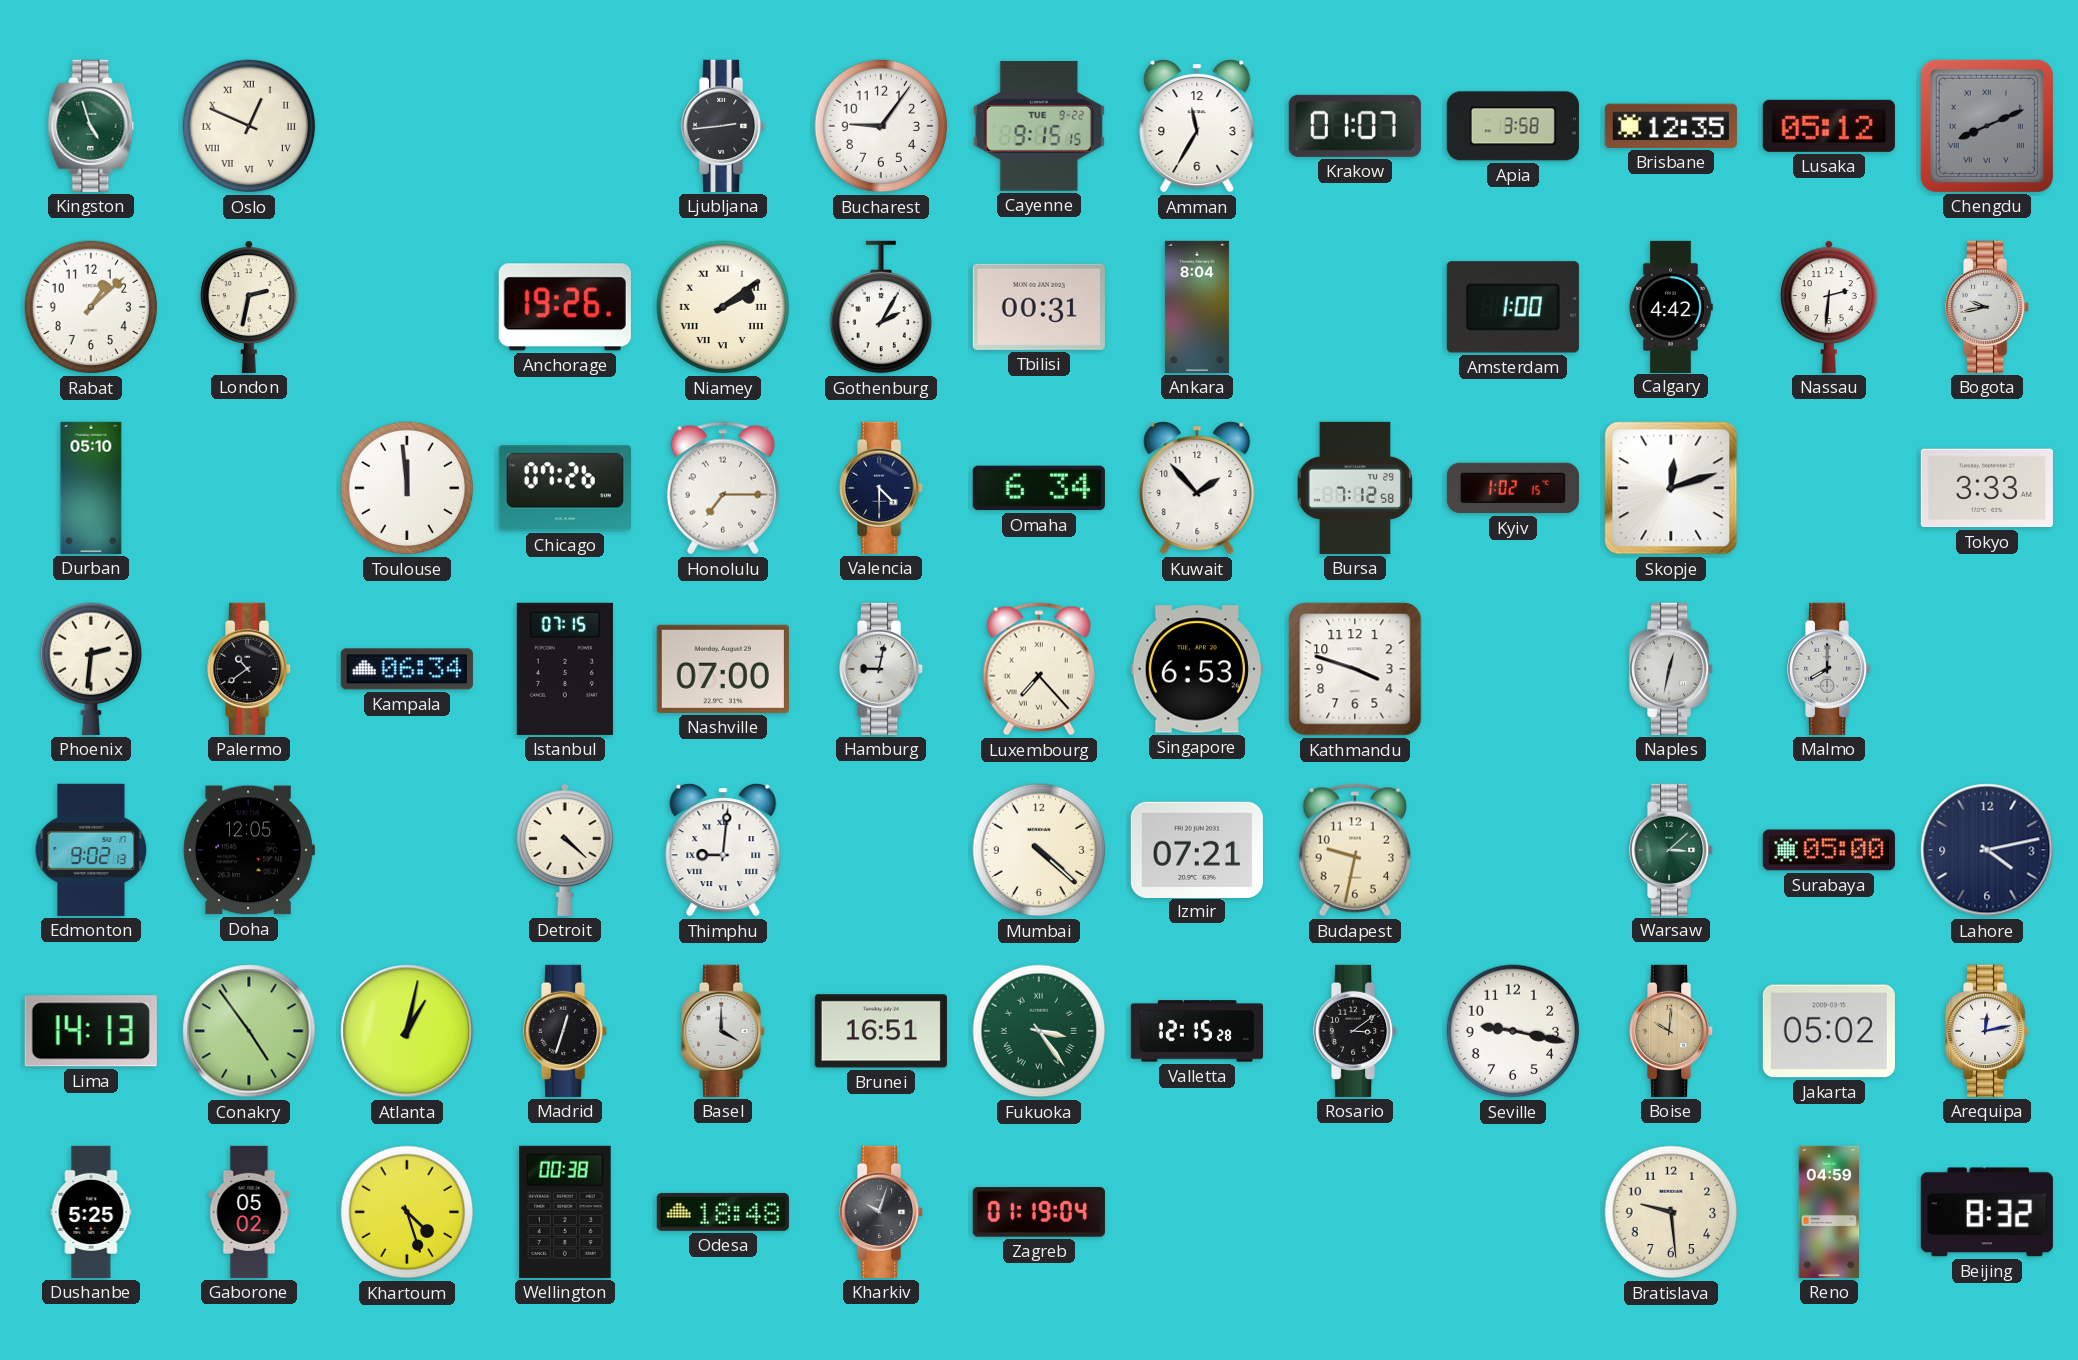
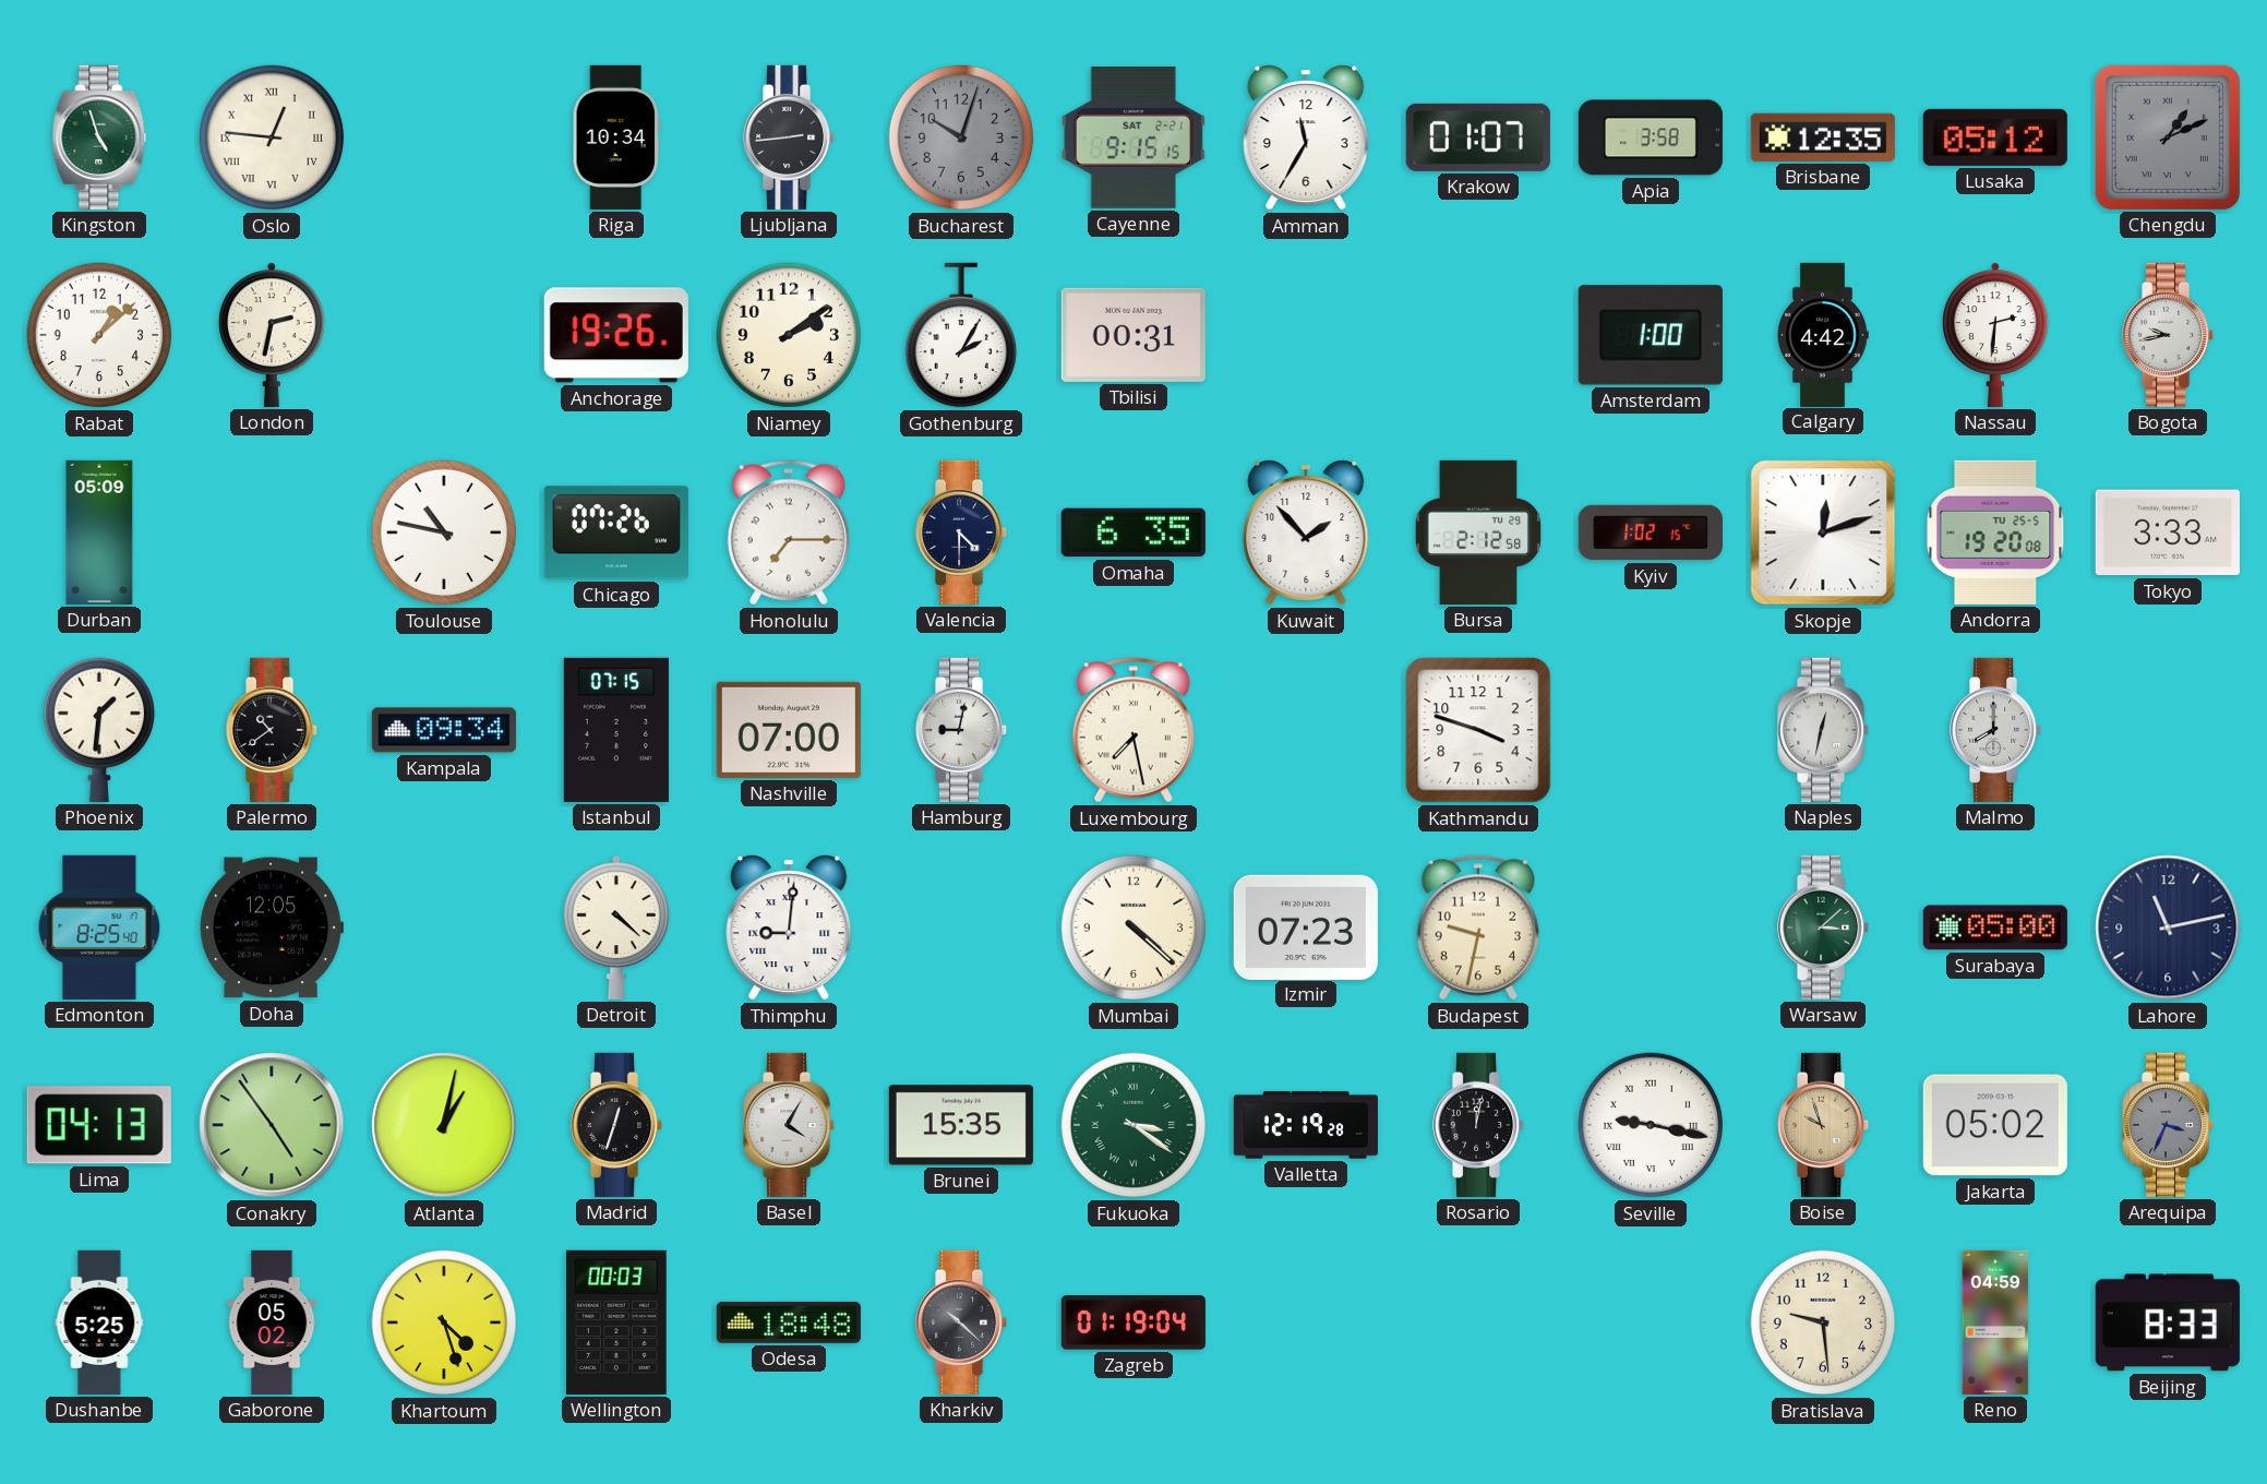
Oslo: 12:49 -> 12:46 (272, 137)
Riga: none -> 10:34 (615, 137)
Bucharest: 9:06 -> 10:03 (961, 137)
Bucharest dial: white -> grey (961, 137)
Cayenne date: TUE 9-22 -> SAT 2-21 (1133, 139)
Chengdu: 8:11 -> 1:11 (2168, 137)
Niamey numerals: Roman -> Arabic (789, 335)
Ankara: 8:04 -> none (1197, 307)
Durban: 05:10 -> 05:09 (99, 532)
Toulouse: 11:59 -> 10:47 (444, 532)
Omaha: 6:34 -> 6:35 (1133, 532)
Bursa: 7:12 -> 2:12 (1477, 532)
Andorra: none -> 19:20 (1995, 532)
Phoenix: 2:31 -> 1:31 (98, 730)
Kampala: 06:34 -> 09:34 (444, 730)
Luxembourg: 7:23 -> 7:28 (1133, 730)
Singapore: 6:53 -> none (1197, 669)
Edmonton: 9:02 -> 8:25 (99, 927)
Izmir: 07:21 -> 07:23 (1306, 926)
Lahore: 4:13 -> 11:13 (2168, 927)
Lima: 14:13 -> 04:13 (99, 1125)
Basel: 4:00 -> 4:05 (790, 1125)
Brunei: 16:51 -> 15:35 (961, 1125)
Fukuoka: 3:24 -> 3:21 (1133, 1125)
Valletta: 12:15 -> 12:19 (1306, 1125)
Rosario: 3:09 -> 12:02 (1479, 1125)
Seville numerals: Arabic -> Roman (1651, 1125)
Boise: 10:01 -> 9:57 (1824, 1125)
Arequipa: 12:13 -> 3:34 (2169, 1125)
Arequipa dial: white -> grey (2169, 1125)
Wellington: 00:38 -> 00:03 (616, 1323)
Kharkiv: 10:03 -> 10:22 (962, 1323)
Beijing: 8:32 -> 8:33 (2168, 1323)
